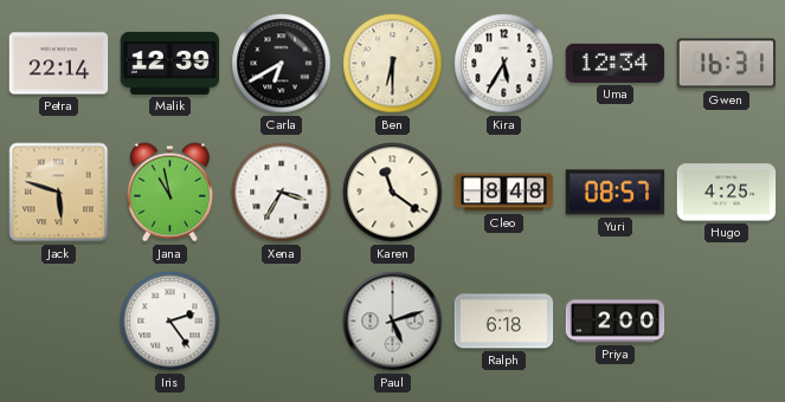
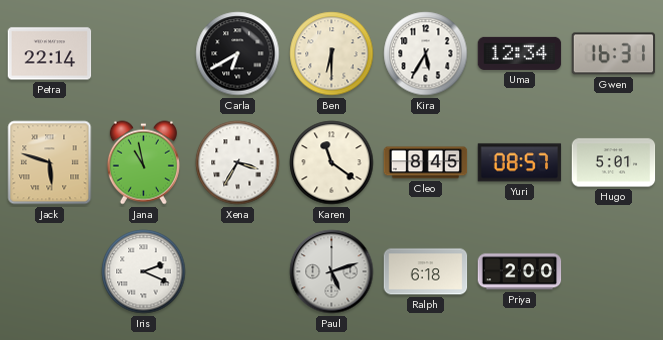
Malik: 12:39 -> none (170, 63)
Cleo: 8:48 -> 8:45 (426, 163)
Hugo: 4:25 -> 5:01 (614, 163)
Iris: 2:24 -> 2:19 (144, 272)
